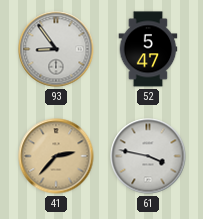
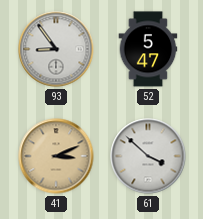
41: 2:37 -> 3:11 (56, 156)
61: 3:47 -> 3:52 (148, 156)
